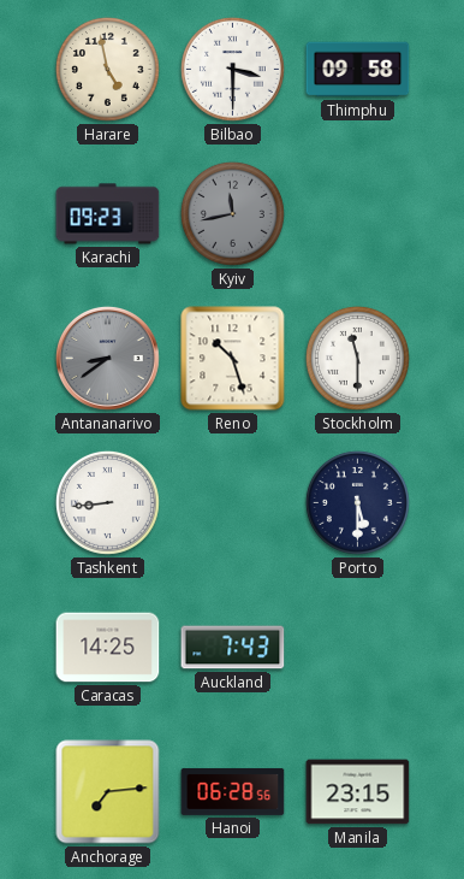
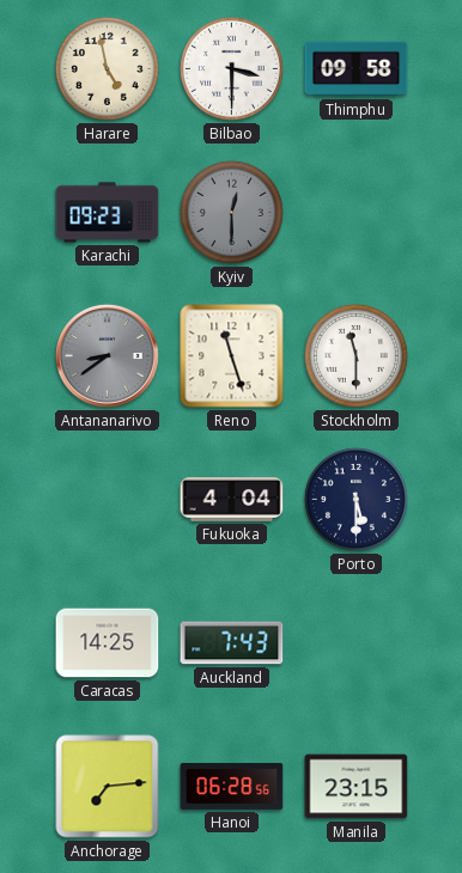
Kyiv: 11:43 -> 12:30 (231, 212)
Reno: 10:27 -> 11:27 (232, 356)
Tashkent: 8:44 -> none (107, 502)
Fukuoka: none -> 4:04 (232, 500)
